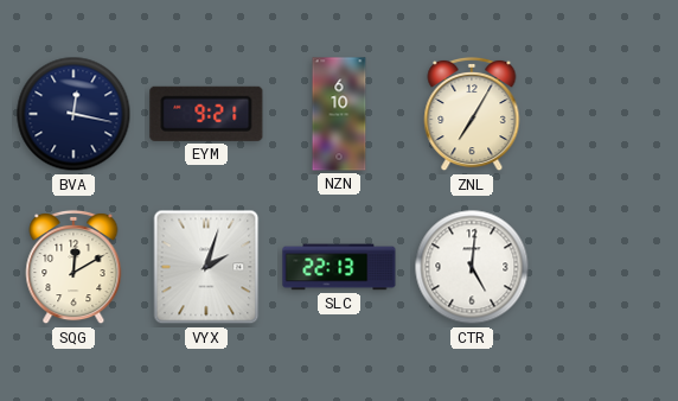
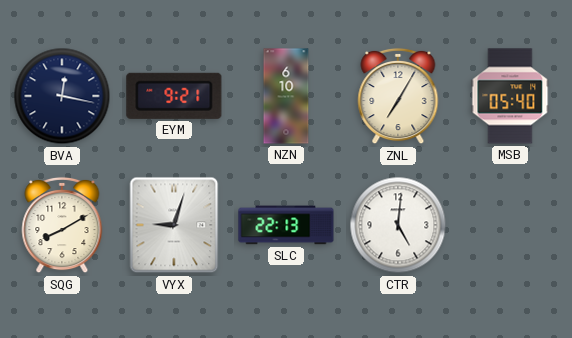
MSB: none -> 05:40 (510, 96)
SQG: 12:10 -> 8:10 (62, 225)
VYX: 2:03 -> 9:03 (174, 225)
